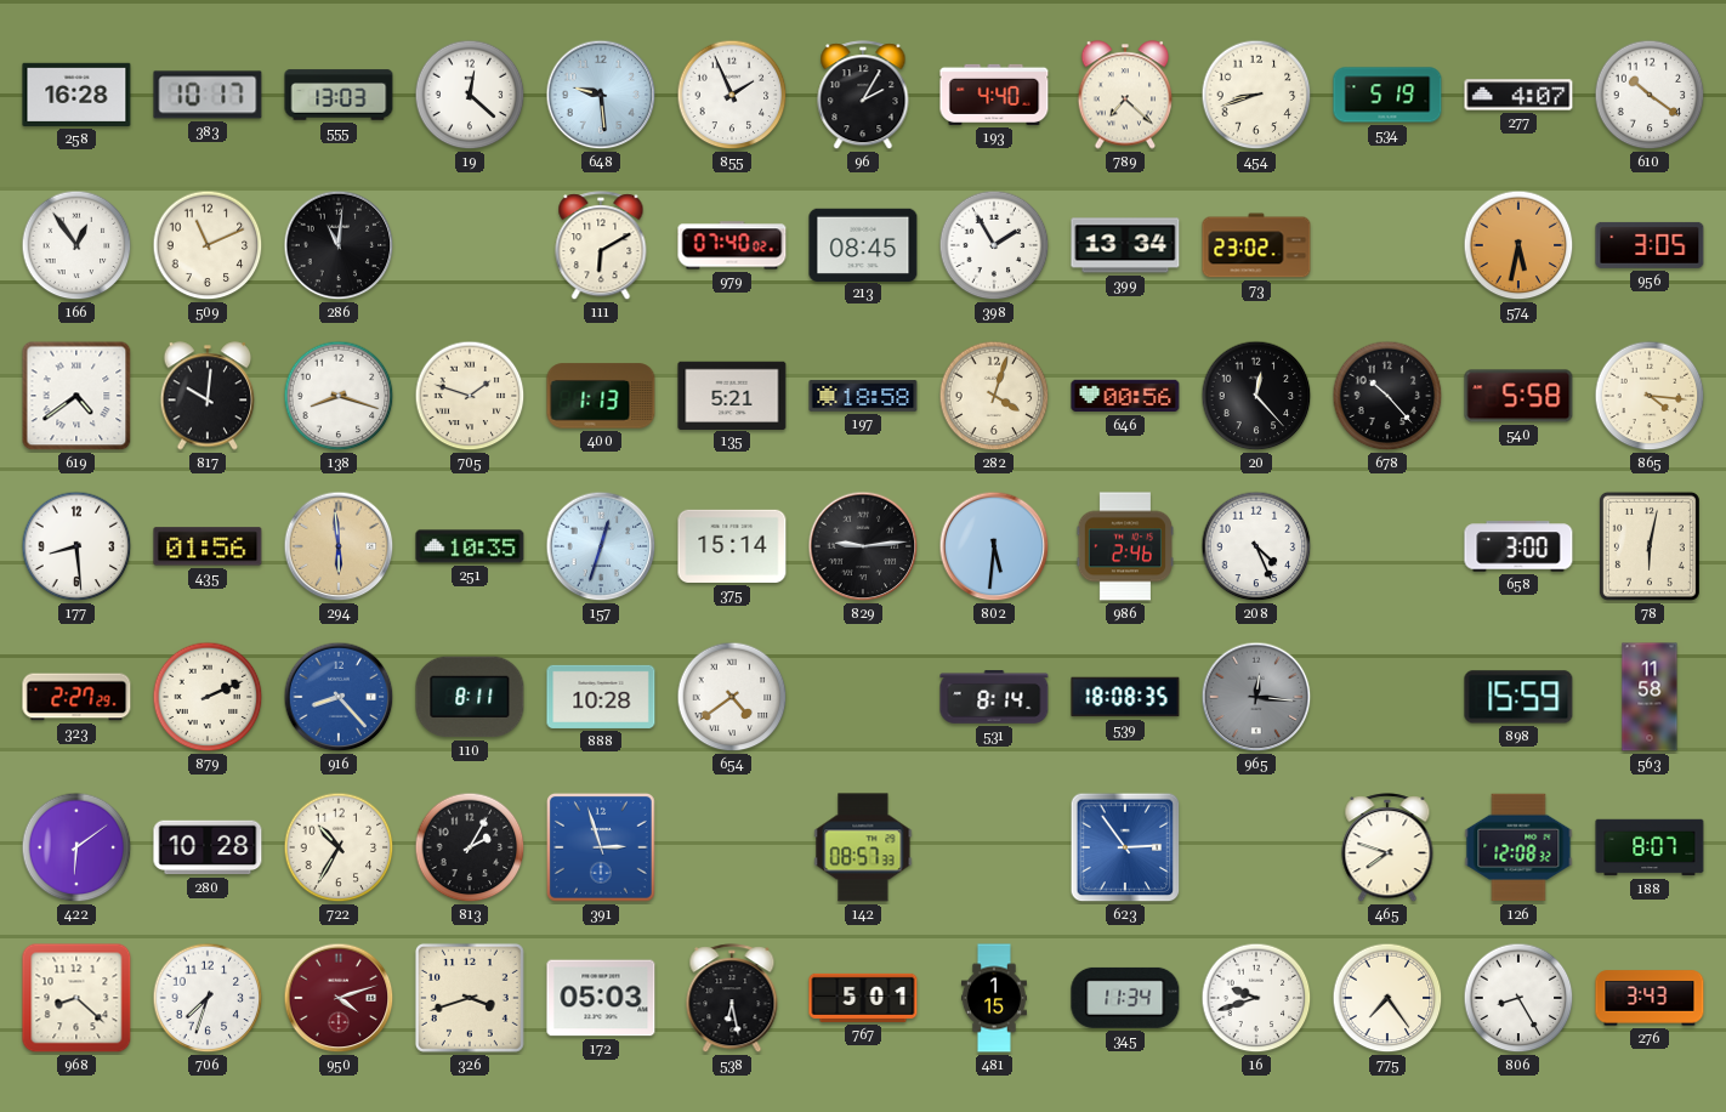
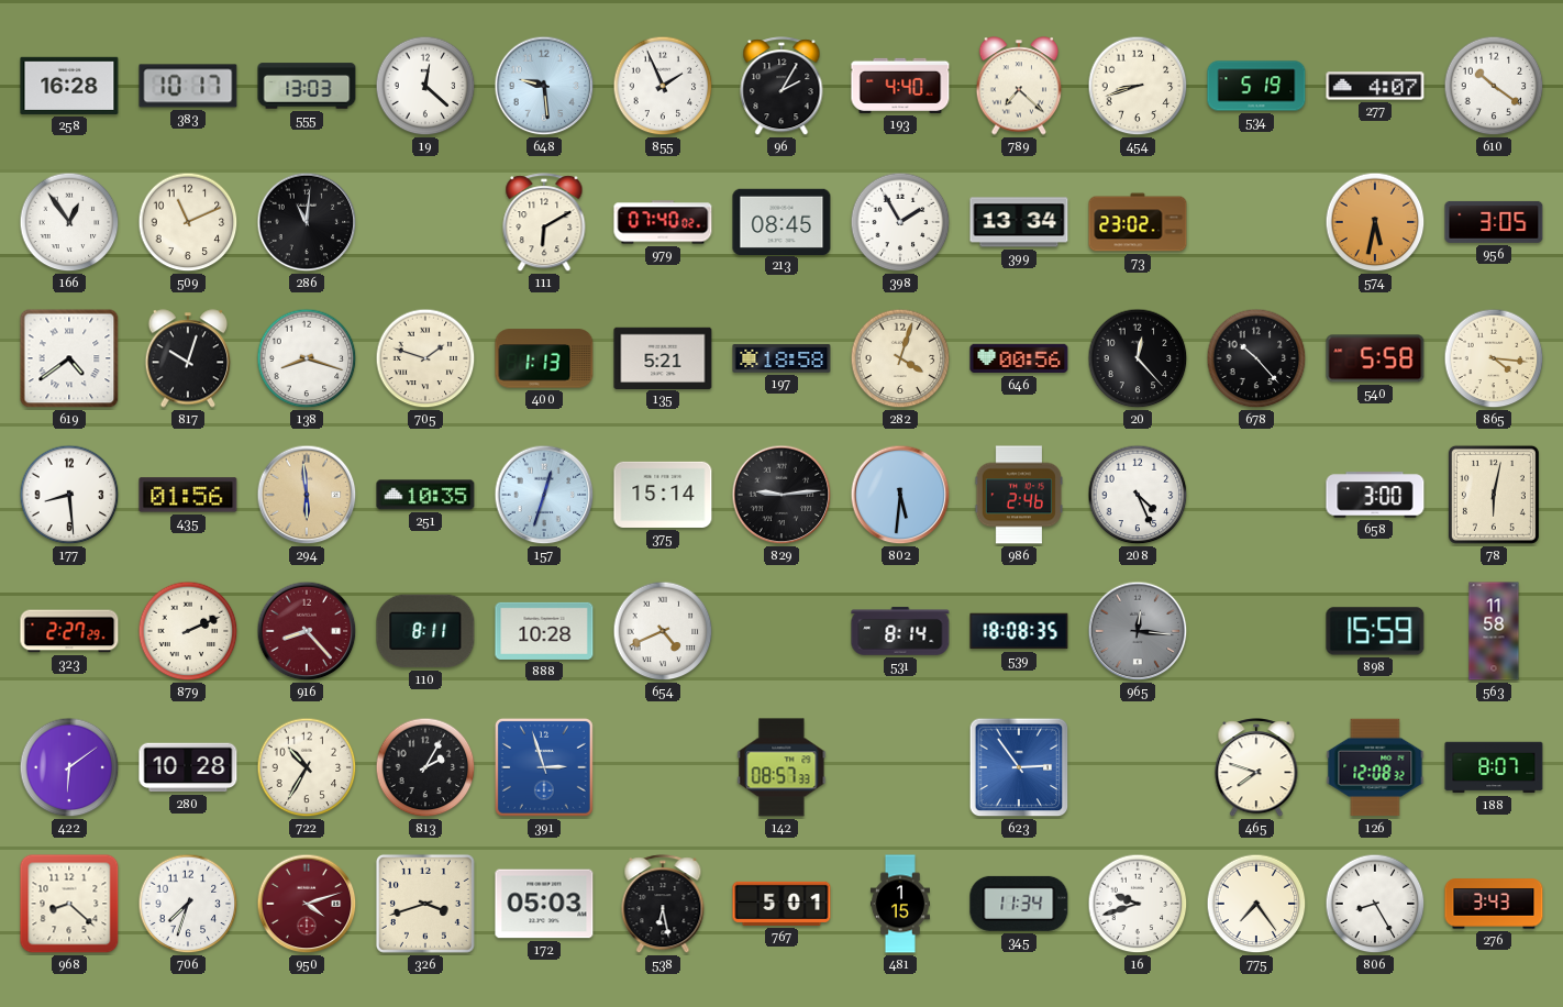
817: 10:01 -> 10:03 (188, 358)
916 dial: blue -> burgundy (307, 631)
654: 4:39 -> 4:41 (663, 631)
